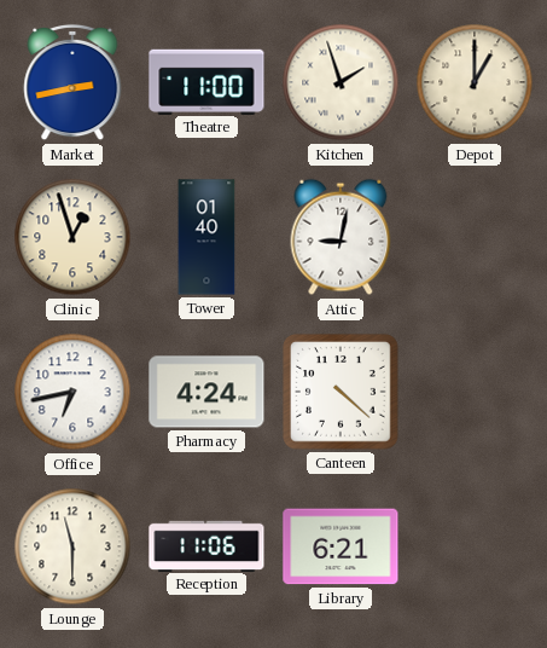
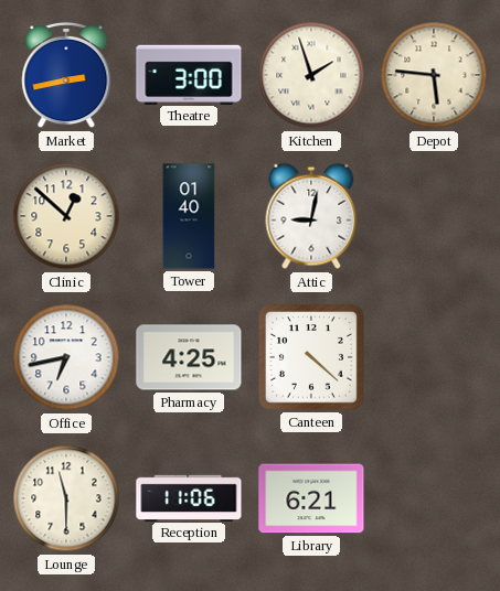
Theatre: 11:00 -> 3:00 (189, 74)
Depot: 1:00 -> 5:46 (434, 75)
Clinic: 12:57 -> 12:52 (66, 216)
Pharmacy: 4:24 -> 4:25 (189, 357)
